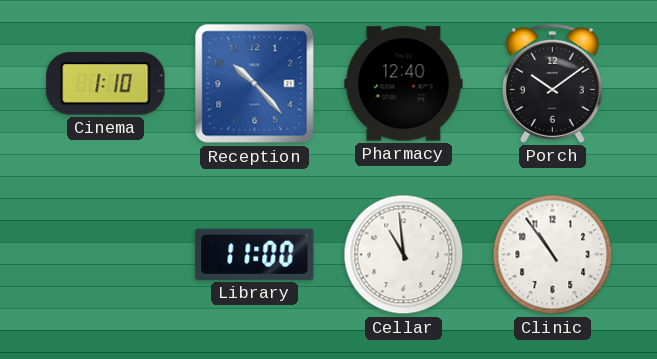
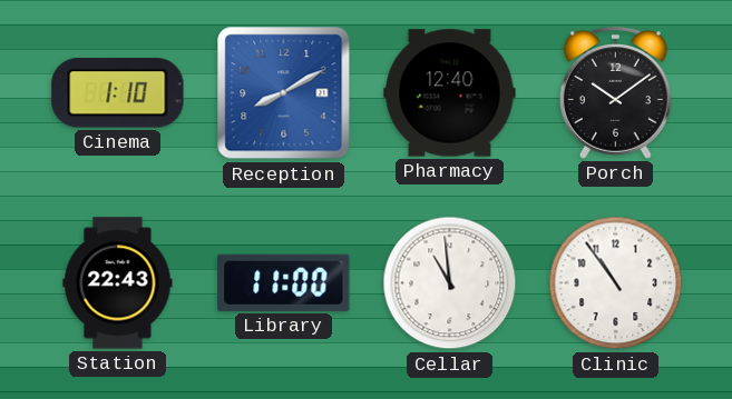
Reception: 10:23 -> 8:10 (284, 93)
Station: none -> 22:43 (118, 283)
